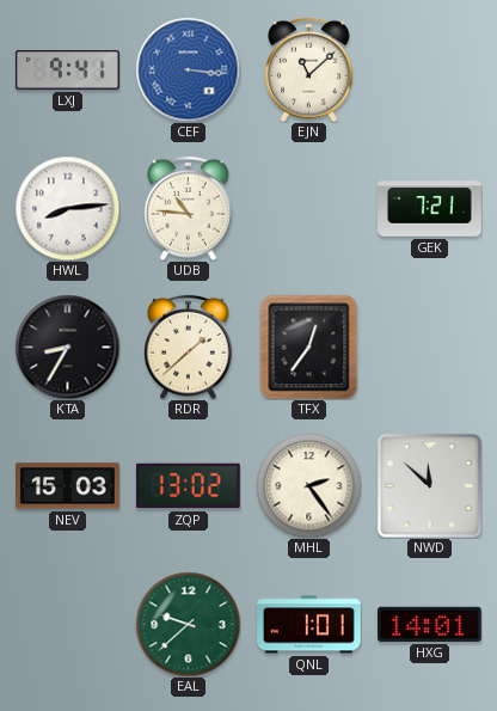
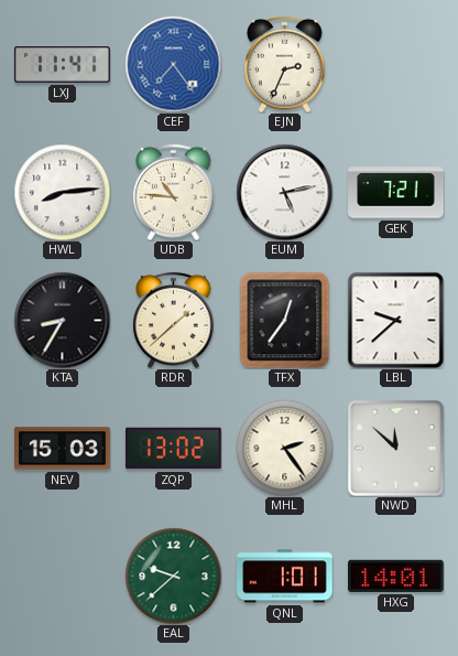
LXJ: 9:41 -> 11:41 (63, 65)
CEF: 3:16 -> 7:24 (173, 64)
EJN: 11:08 -> 2:34 (285, 64)
EUM: none -> 5:13 (284, 192)
LBL: none -> 9:38 (395, 320)
